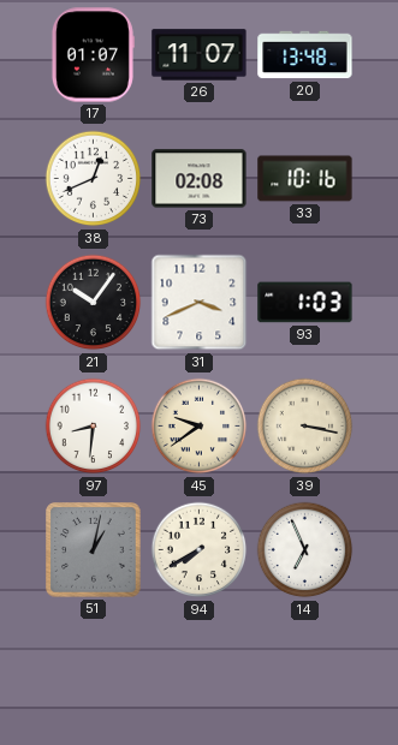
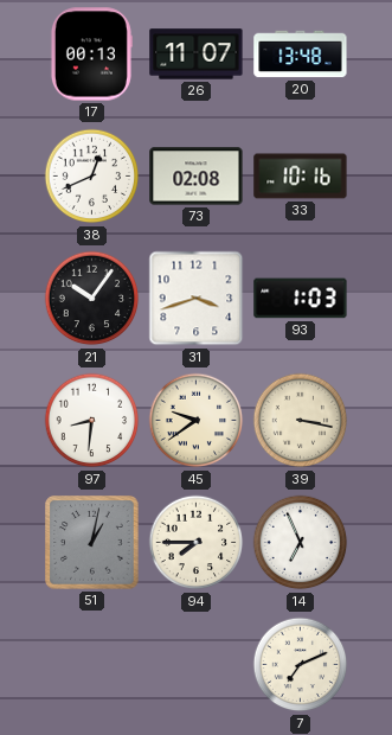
17: 01:07 -> 00:13 (91, 55)
31: 3:41 -> 3:42 (197, 299)
94: 7:40 -> 7:45 (197, 543)
7: none -> 7:11 (301, 665)
